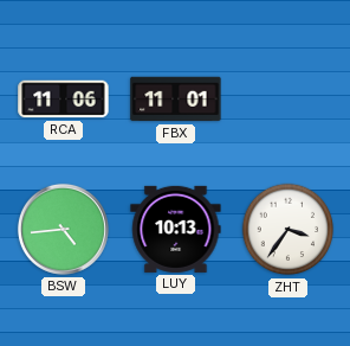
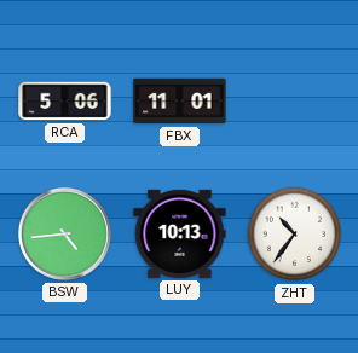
RCA: 11:06 -> 5:06 (65, 102)
ZHT: 3:36 -> 10:36 (295, 235)
